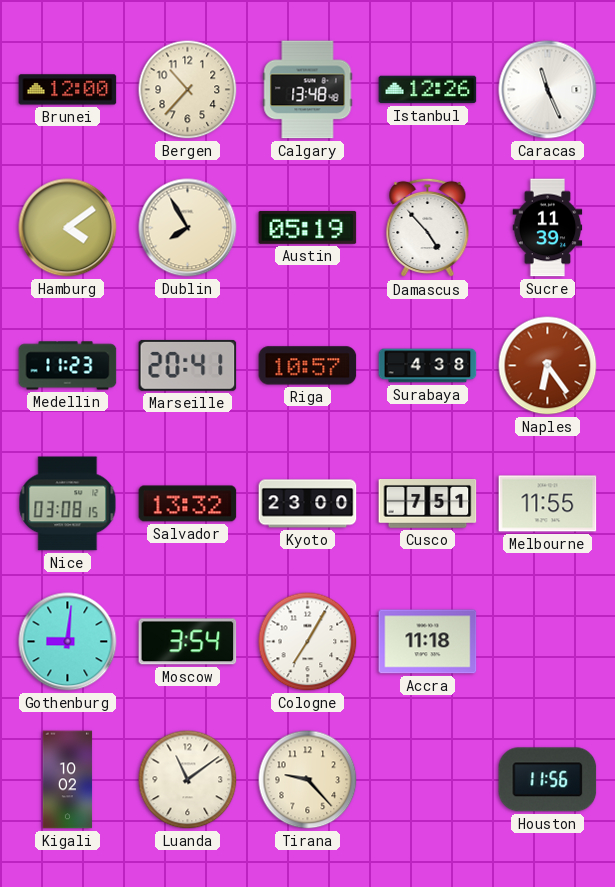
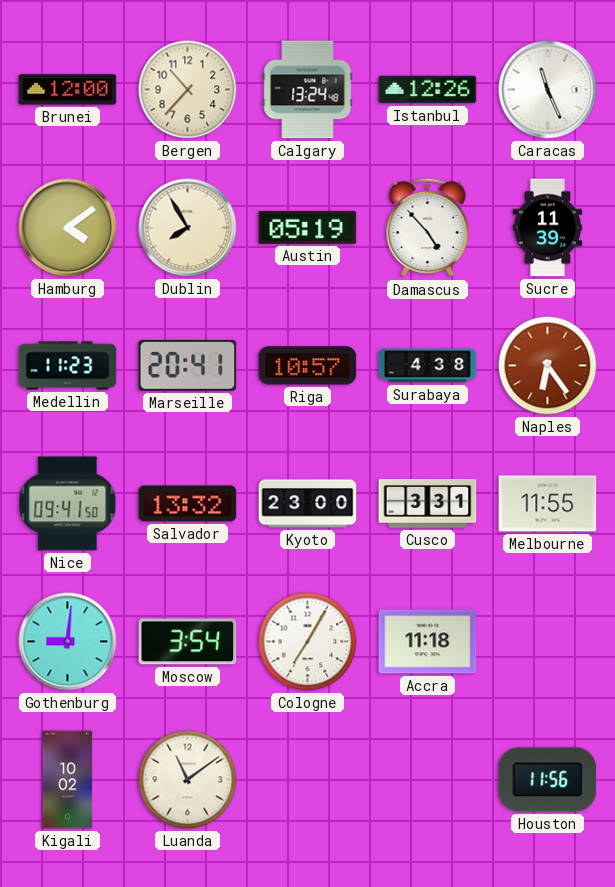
Calgary: 13:48 -> 13:24 (308, 90)
Nice: 03:08 -> 09:41 (68, 504)
Cusco: 7:51 -> 3:31 (428, 504)
Tirana: 9:23 -> none (308, 780)
